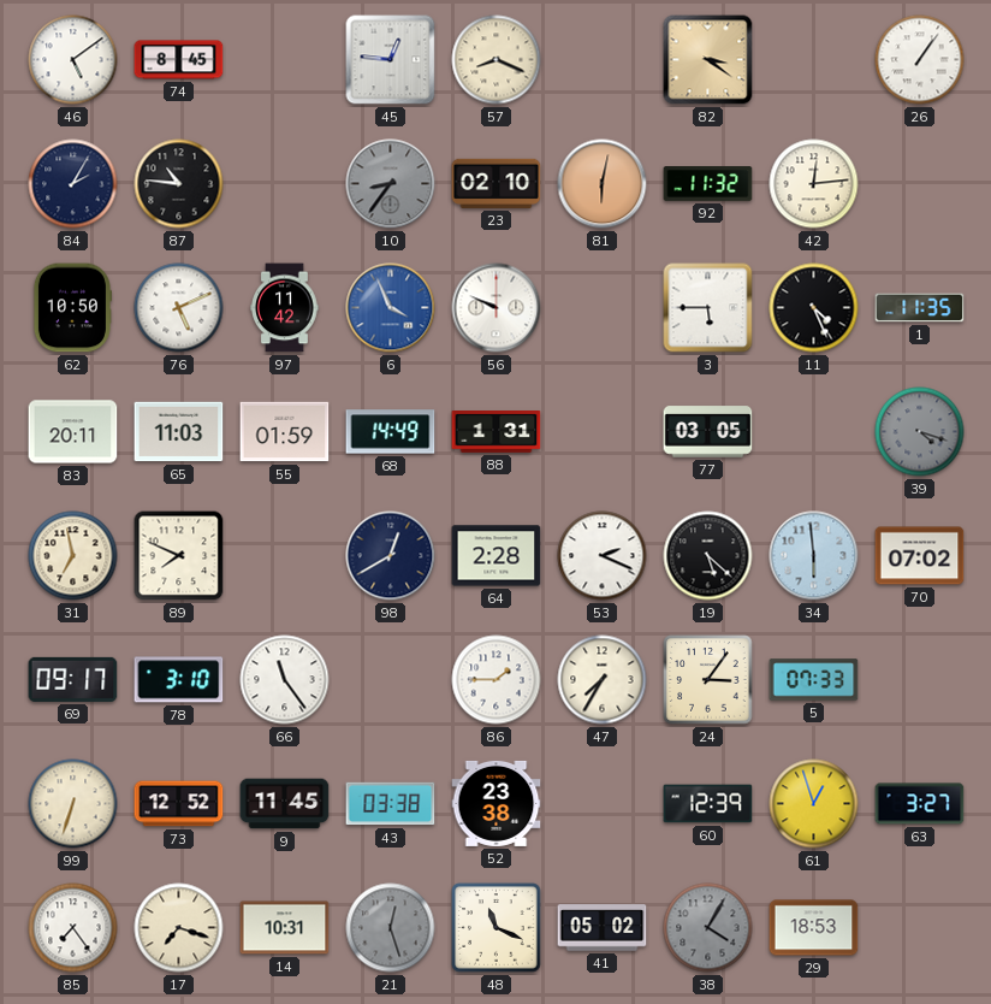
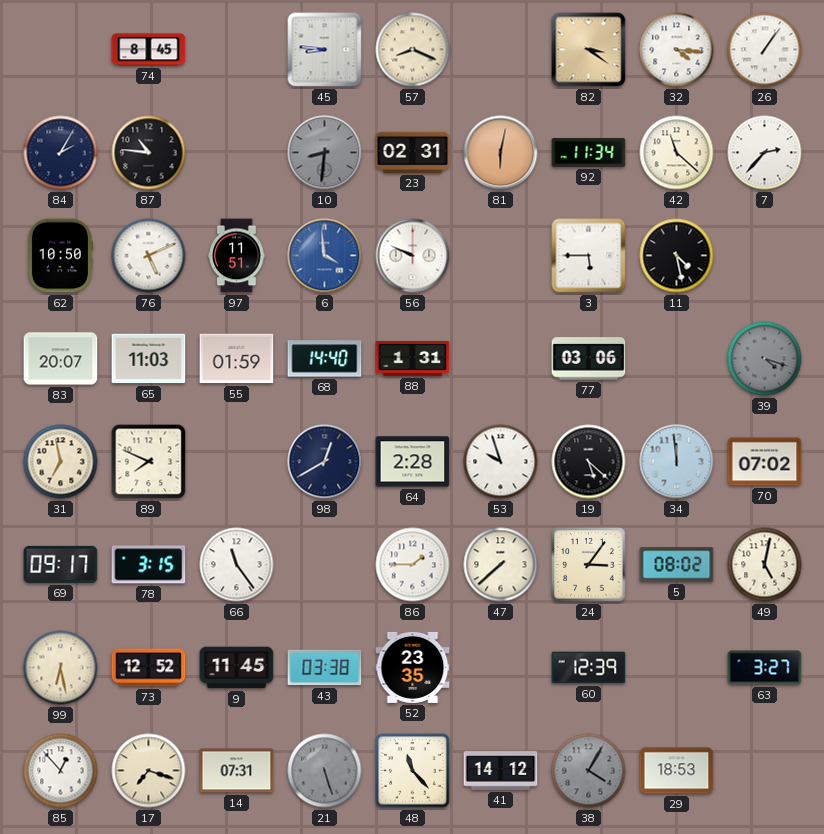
46: 5:09 -> none (73, 60)
45: 12:46 -> 8:46 (325, 50)
32: none -> 4:16 (677, 50)
10: 8:36 -> 8:31 (325, 153)
23: 02:10 -> 02:31 (413, 152)
92: 11:32 -> 11:34 (589, 153)
42: 12:14 -> 11:22 (677, 153)
7: none -> 2:37 (765, 153)
97: 11:42 -> 11:51 (237, 256)
6: 3:56 -> 3:59 (325, 256)
11: 4:26 -> 4:28 (677, 256)
1: 11:35 -> none (920, 308)
83: 20:11 -> 20:07 (61, 359)
68: 14:49 -> 14:40 (325, 359)
77: 03:05 -> 03:06 (589, 359)
53: 2:19 -> 9:57 (501, 462)
34: 5:59 -> 11:59 (677, 462)
78: 3:10 -> 3:15 (149, 565)
47: 7:35 -> 7:38 (501, 565)
5: 07:33 -> 08:02 (677, 565)
49: none -> 5:02 (765, 565)
99: 6:33 -> 6:28 (61, 668)
52: 23:38 -> 23:35 (413, 667)
61: 12:57 -> none (814, 804)
85: 7:24 -> 12:53 (61, 771)
14: 10:31 -> 07:31 (237, 771)
21: 12:27 -> 5:27 (325, 771)
48: 11:19 -> 11:23 (413, 771)
41: 05:02 -> 14:12 (501, 771)
